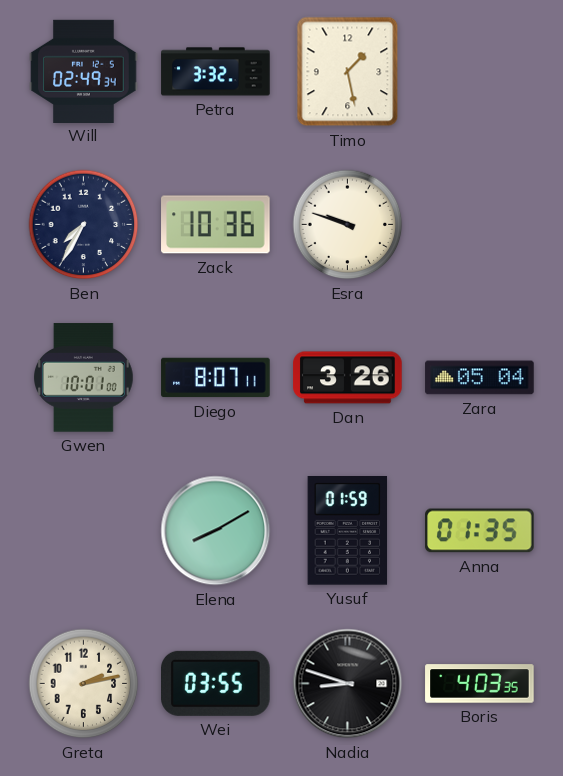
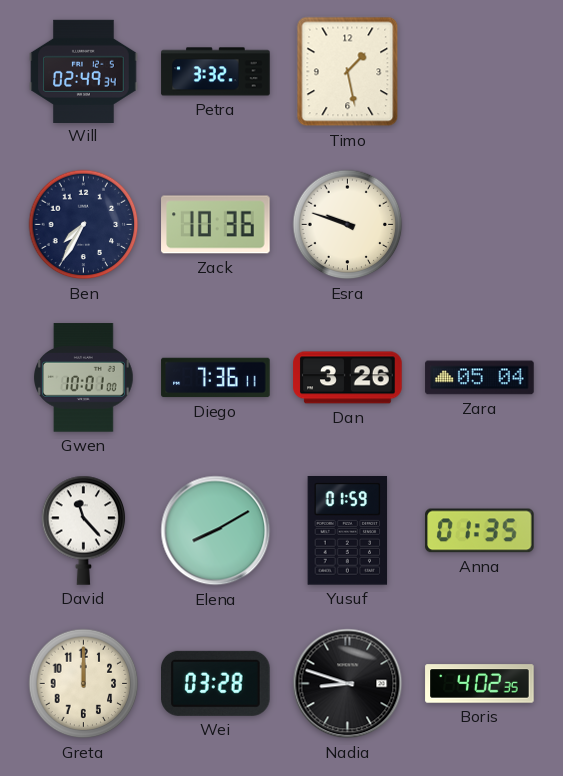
Diego: 8:07 -> 7:36 (216, 378)
David: none -> 11:23 (84, 530)
Greta: 2:13 -> 12:00 (84, 684)
Wei: 03:55 -> 03:28 (216, 683)
Boris: 4:03 -> 4:02 (480, 684)
